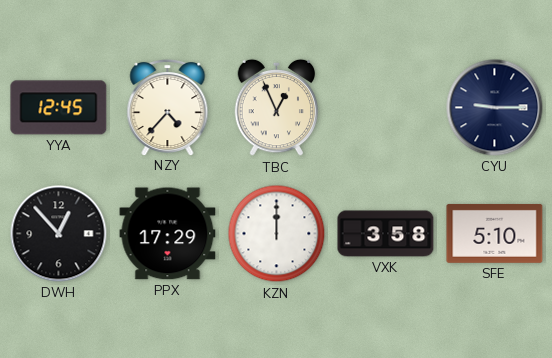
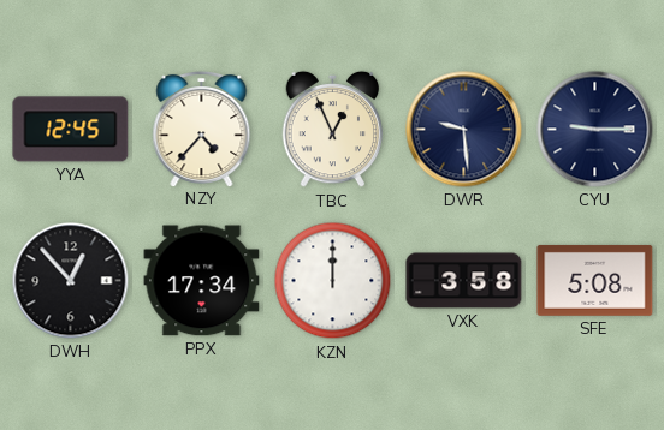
DWR: none -> 9:29 (464, 130)
PPX: 17:29 -> 17:34 (202, 281)
SFE: 5:10 -> 5:08 (595, 280)
